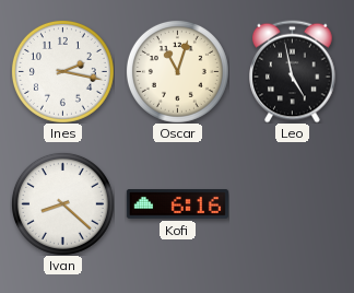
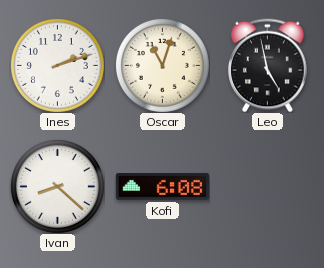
Ines: 2:17 -> 2:12 (57, 65)
Kofi: 6:16 -> 6:08 (162, 187)
